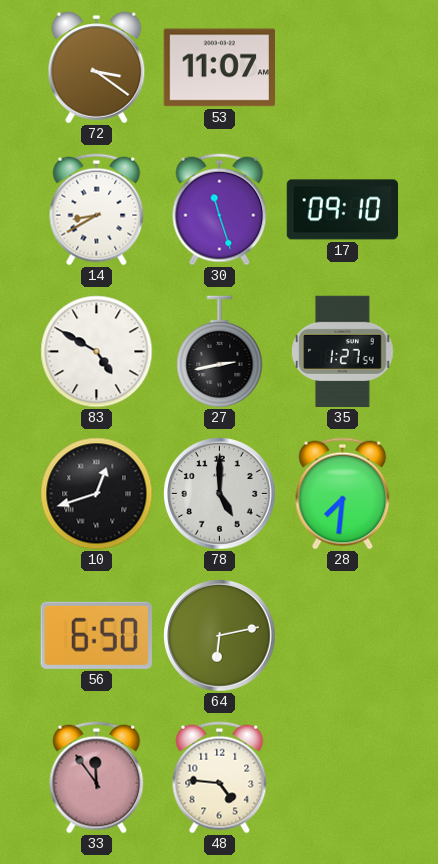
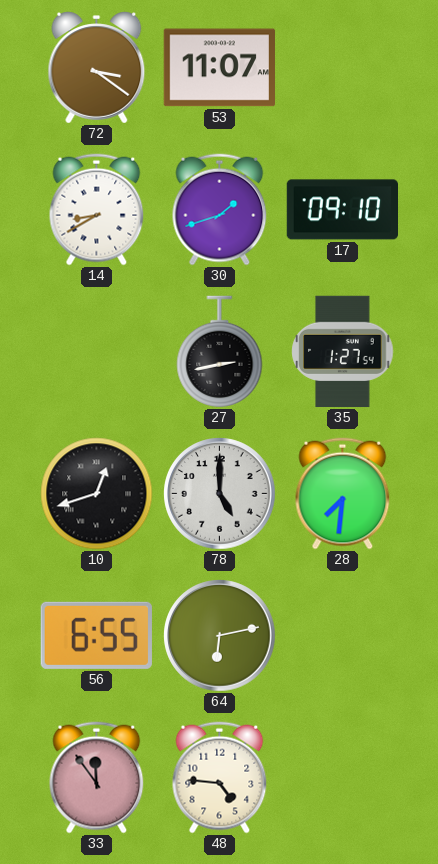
30: 11:27 -> 1:42 (220, 210)
83: 4:50 -> none (97, 352)
56: 6:50 -> 6:55 (96, 635)
